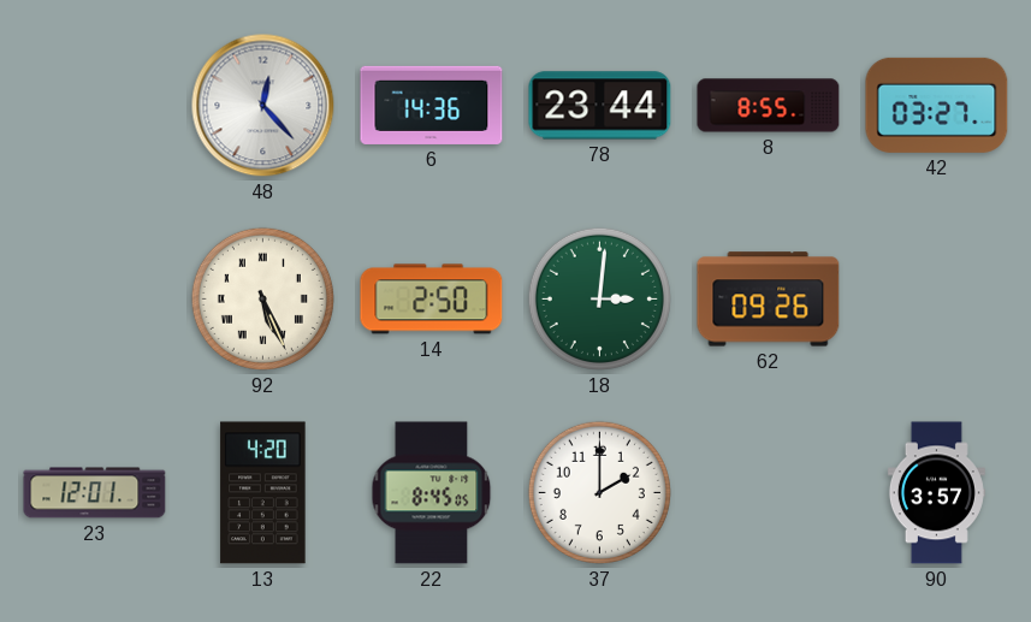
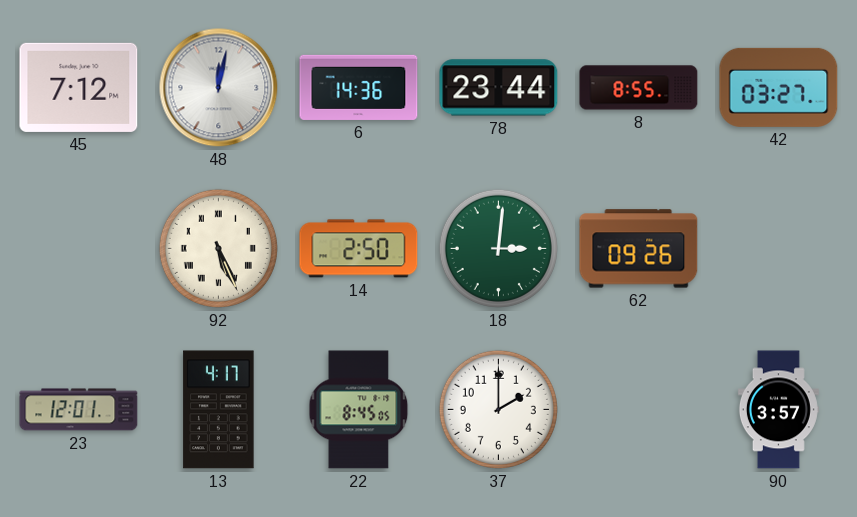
45: none -> 7:12 (79, 87)
48: 12:23 -> 12:02 (219, 88)
13: 4:20 -> 4:17 (219, 410)
